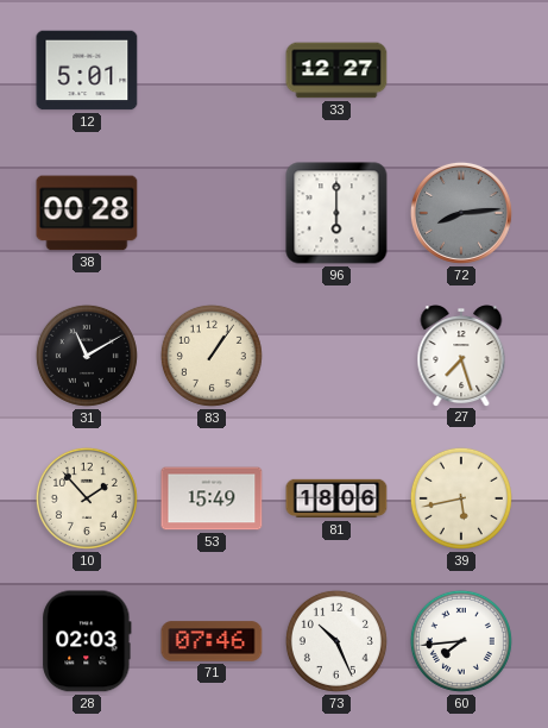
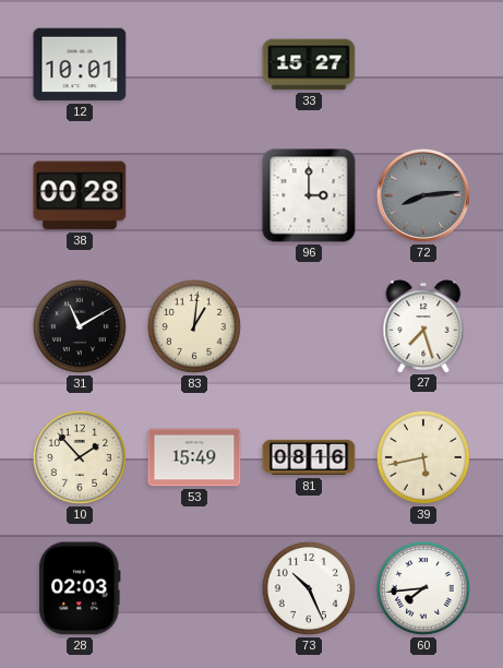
12: 5:01 -> 10:01 (80, 64)
33: 12:27 -> 15:27 (309, 64)
96: 6:00 -> 3:00 (309, 195)
83: 1:06 -> 1:01 (194, 326)
81: 18:06 -> 08:16 (309, 457)
71: 07:46 -> none (212, 641)
